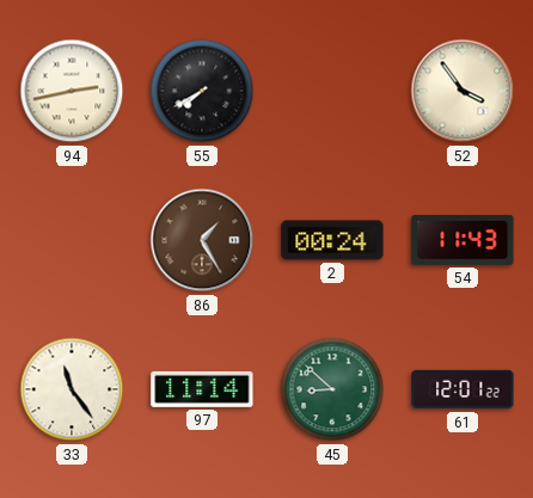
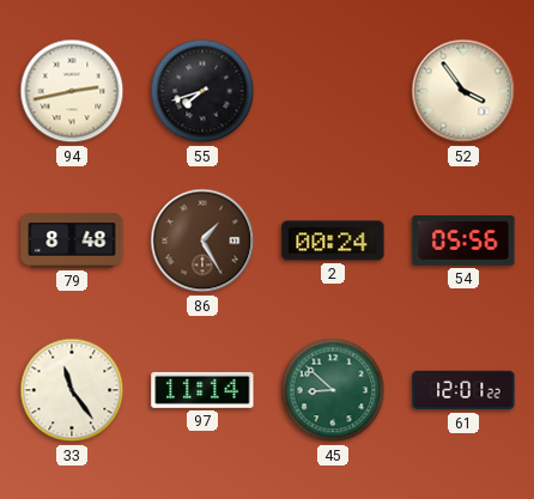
55: 7:40 -> 7:42 (202, 91)
79: none -> 8:48 (72, 241)
54: 11:43 -> 05:56 (463, 242)
